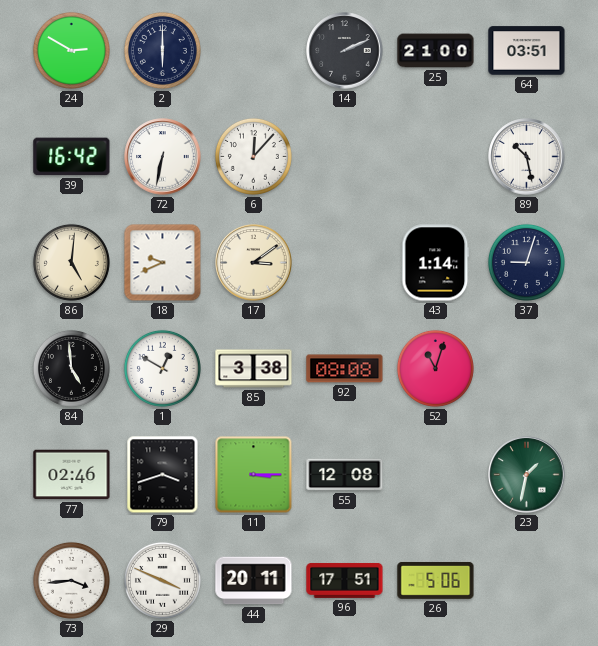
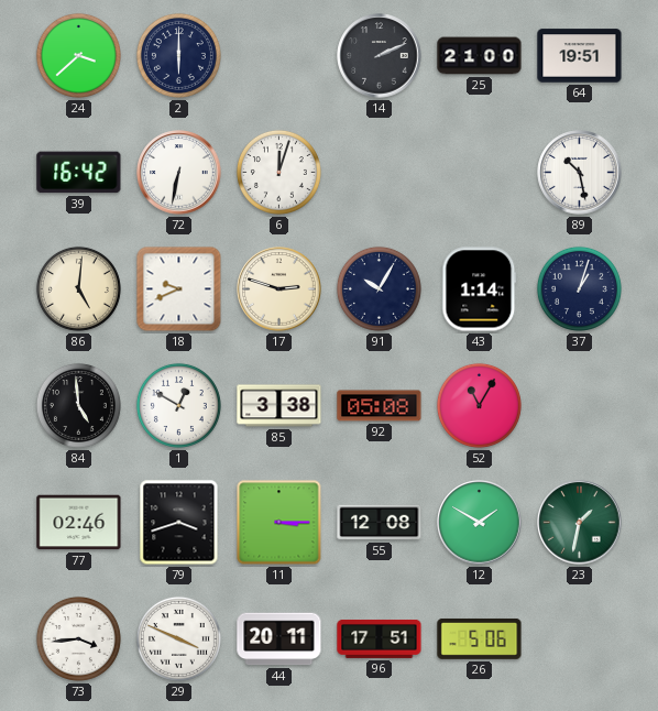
24: 2:50 -> 3:38 (78, 55)
64: 03:51 -> 19:51 (580, 56)
6: 12:07 -> 12:03 (278, 172)
17: 3:09 -> 2:48 (279, 289)
91: none -> 10:05 (379, 288)
37: 9:03 -> 1:03 (579, 288)
92: 08:08 -> 05:08 (380, 406)
52: 11:03 -> 11:05 (479, 405)
12: none -> 1:50 (480, 523)
